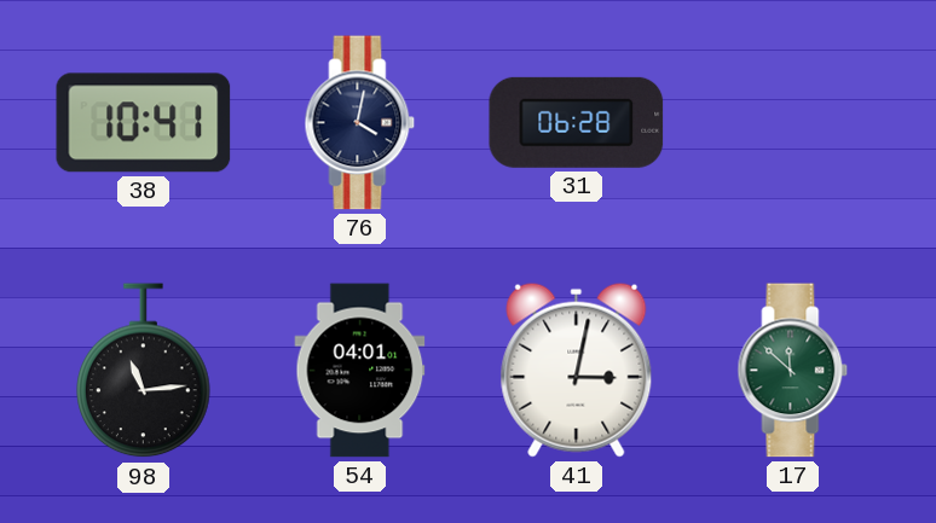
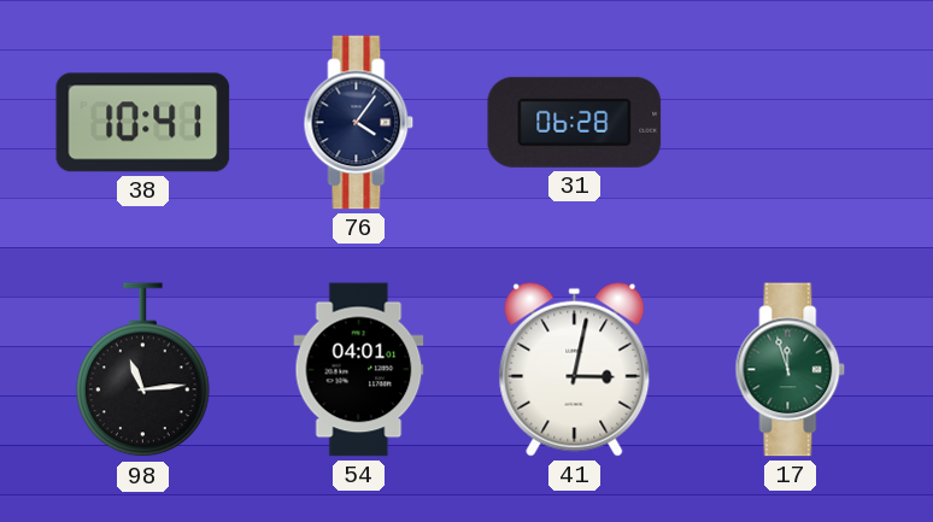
76: 4:02 -> 4:06 (359, 123)
17: 11:52 -> 11:57 (791, 370)
